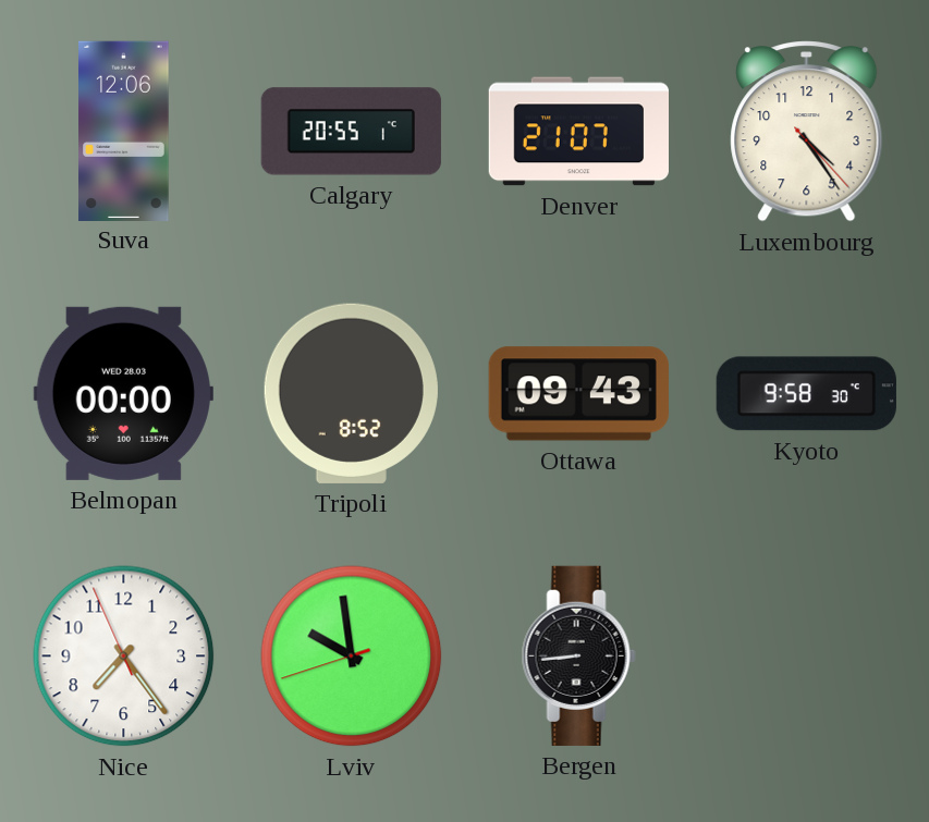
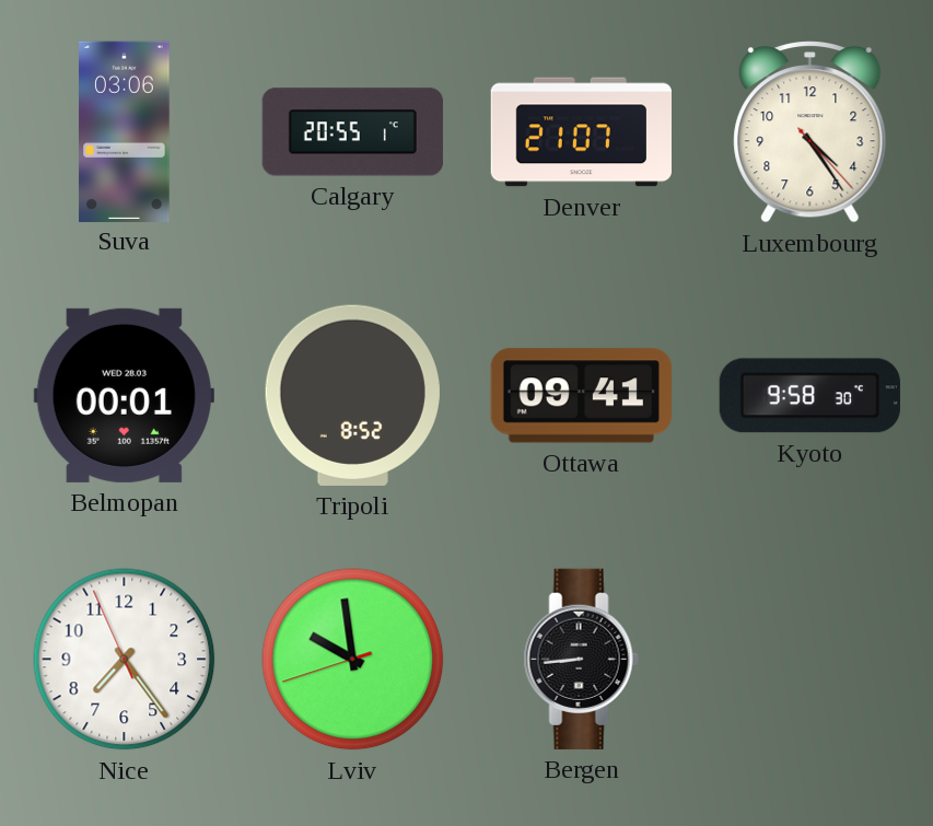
Suva: 12:06 -> 03:06 (125, 131)
Belmopan: 00:00 -> 00:01 (124, 395)
Ottawa: 09:43 -> 09:41 (581, 396)
